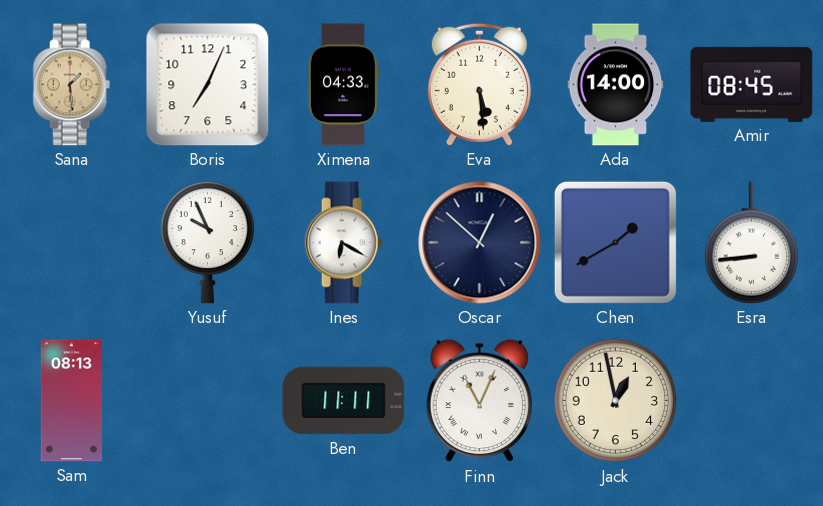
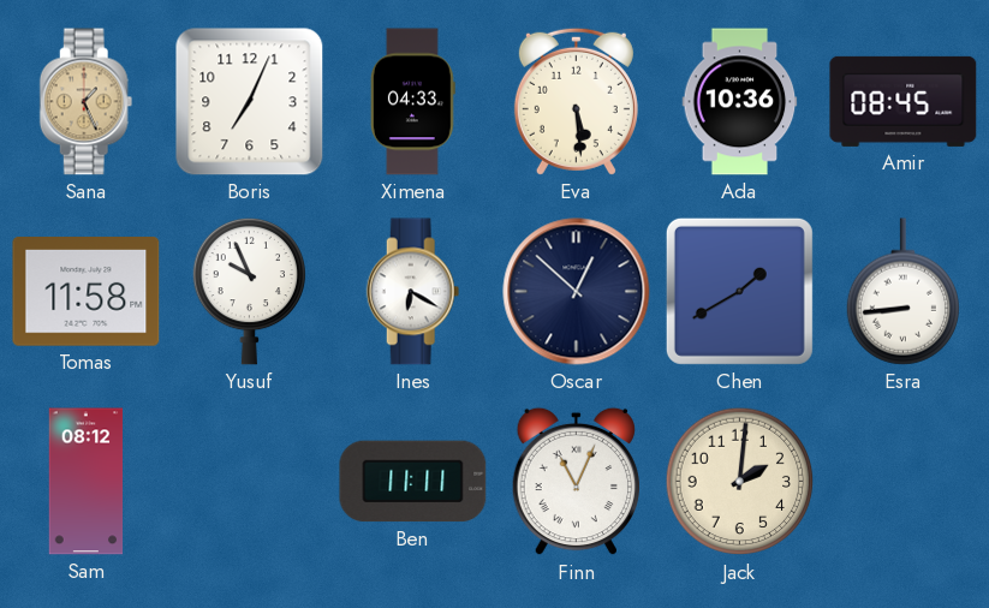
Sana: 1:29 -> 1:26 (87, 102)
Ada: 14:00 -> 10:36 (740, 102)
Tomas: none -> 11:58 (87, 292)
Sam: 08:13 -> 08:12 (87, 482)
Jack: 12:58 -> 2:01 (740, 482)
